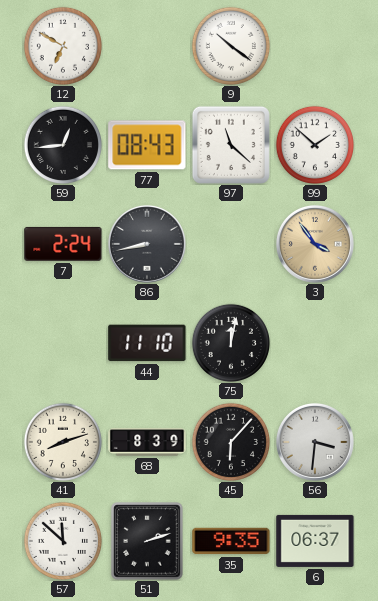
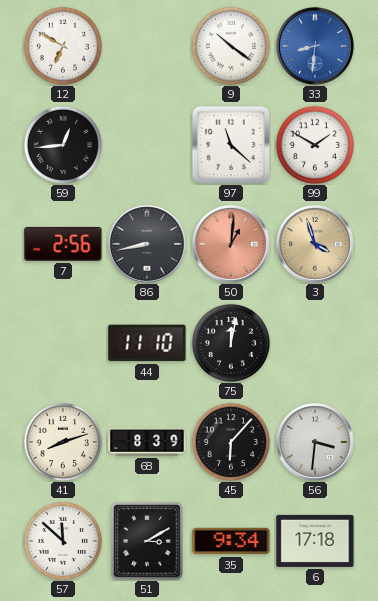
33: none -> 8:31 (315, 46)
77: 08:43 -> none (147, 145)
99: 1:52 -> 1:50 (314, 144)
7: 2:24 -> 2:56 (63, 244)
50: none -> 1:01 (231, 244)
3: 3:54 -> 3:57 (315, 244)
51: 2:12 -> 3:10 (147, 541)
35: 9:35 -> 9:34 (231, 541)
6: 06:37 -> 17:18 (315, 541)
